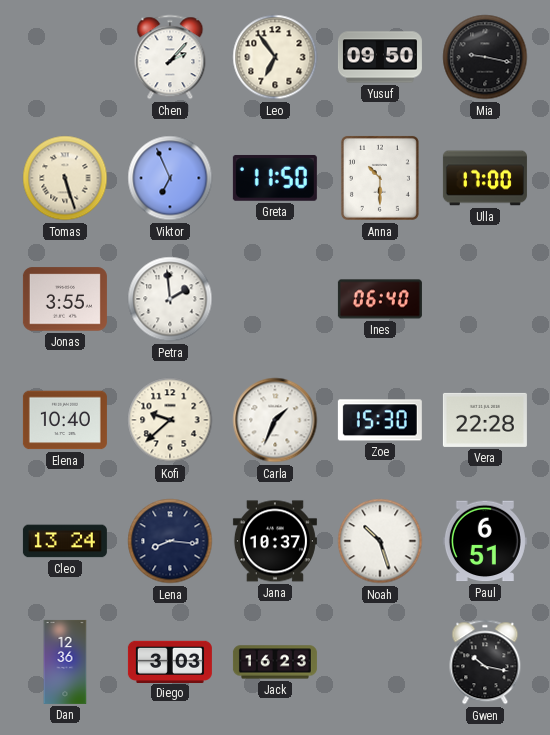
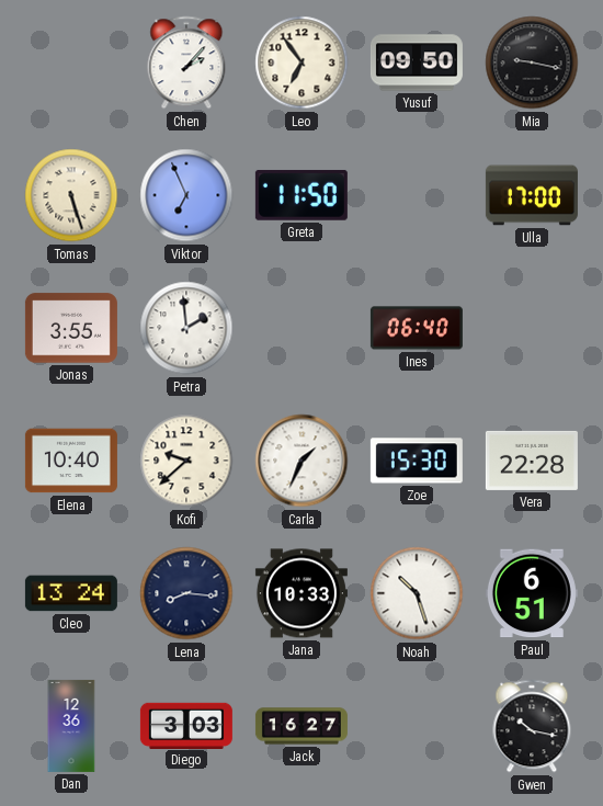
Anna: 10:30 -> none (380, 178)
Jana: 10:37 -> 10:33 (301, 593)
Jack: 16:23 -> 16:27 (301, 726)
